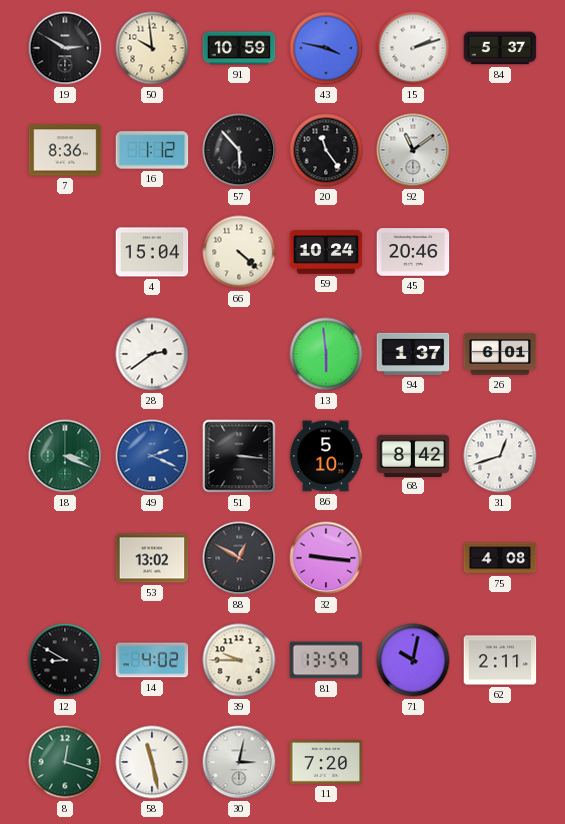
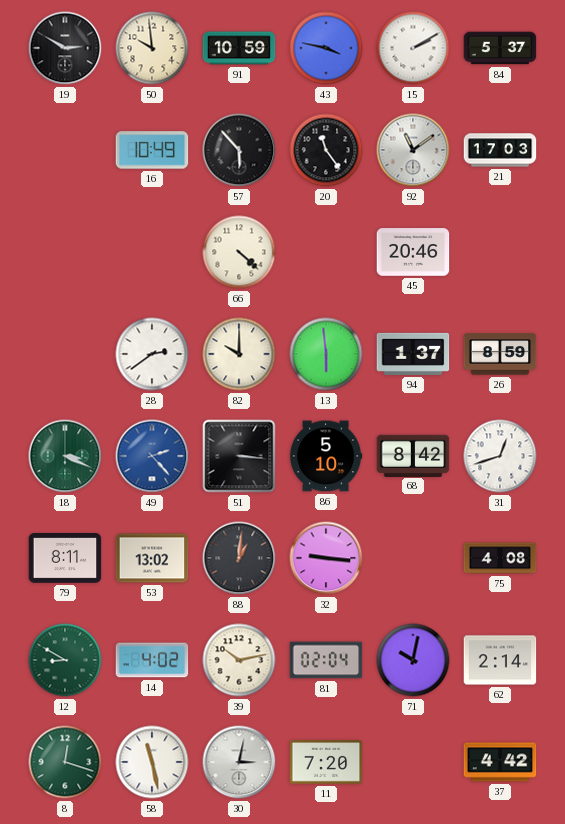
15: 2:12 -> 2:10 (413, 48)
7: 8:36 -> none (65, 150)
16: 1:12 -> 10:49 (152, 150)
21: none -> 17:03 (500, 150)
4: 15:04 -> none (152, 252)
59: 10:24 -> none (326, 252)
82: none -> 10:00 (239, 354)
26: 6:01 -> 8:59 (500, 354)
49: 2:19 -> 2:23 (152, 456)
79: none -> 8:11 (65, 559)
88: 12:50 -> 1:01 (239, 558)
12 dial: black -> green (65, 660)
39: 9:45 -> 10:13 (239, 660)
81: 13:59 -> 02:04 (326, 660)
62: 2:11 -> 2:14 (500, 660)
37: none -> 4:42 (500, 762)
